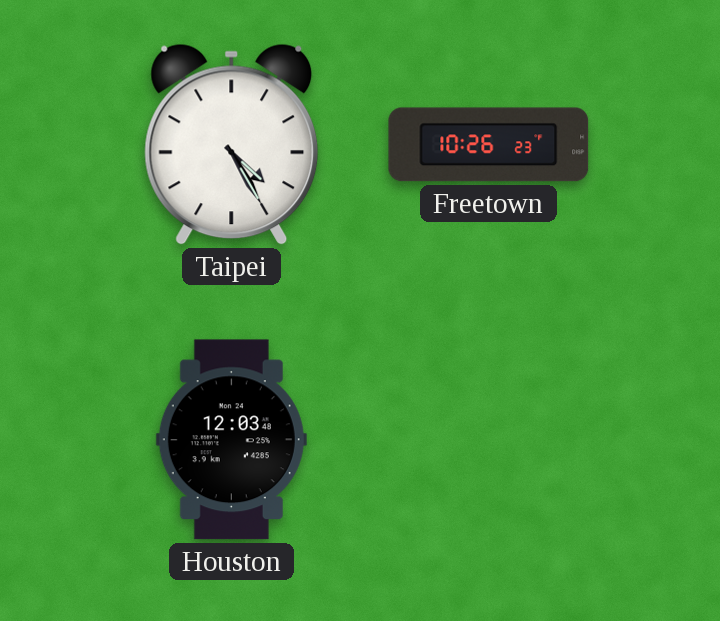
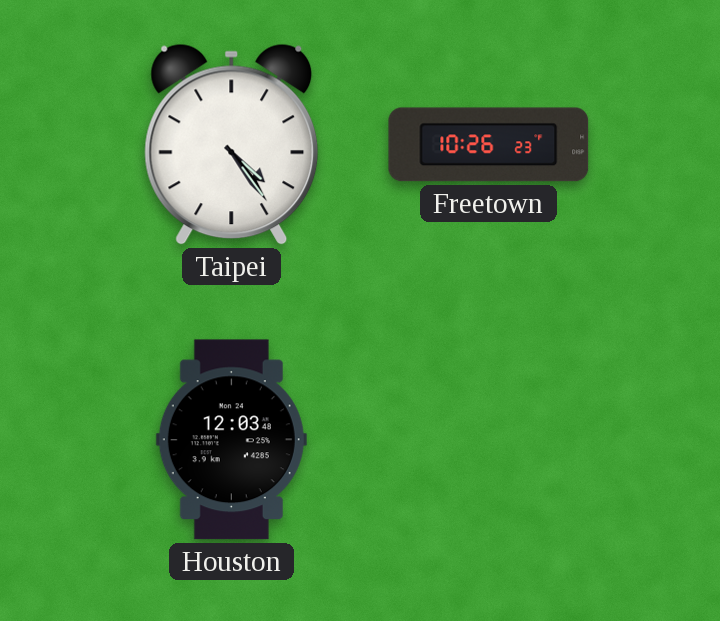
Taipei: 4:25 -> 4:24 (232, 144)
